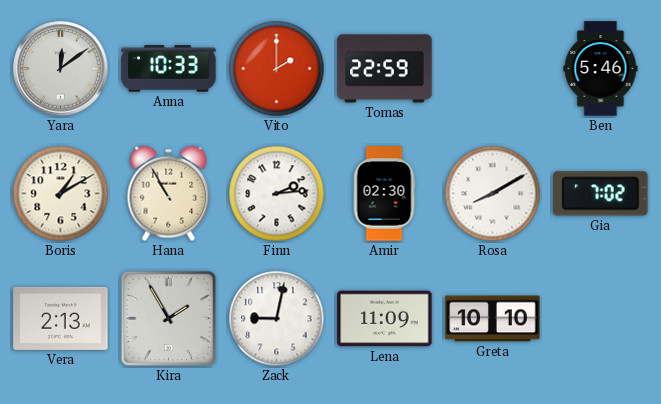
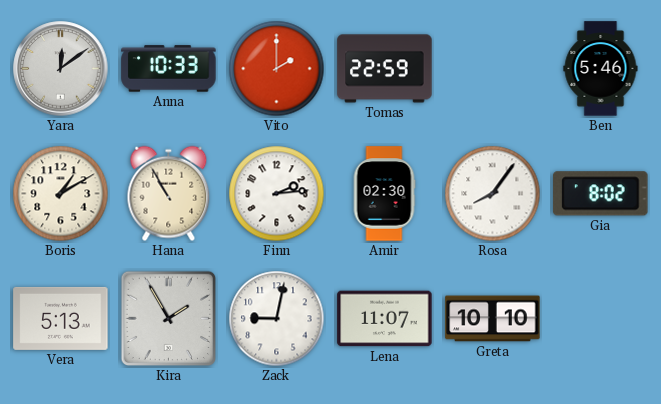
Rosa: 8:10 -> 8:06 (493, 194)
Gia: 7:02 -> 8:02 (601, 194)
Vera: 2:13 -> 5:13 (61, 318)
Lena: 11:09 -> 11:07 (385, 319)
